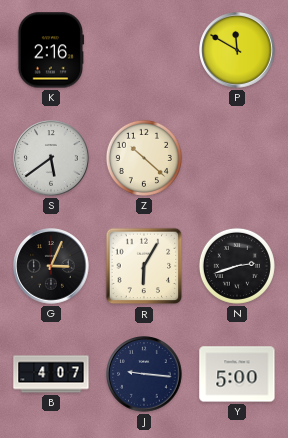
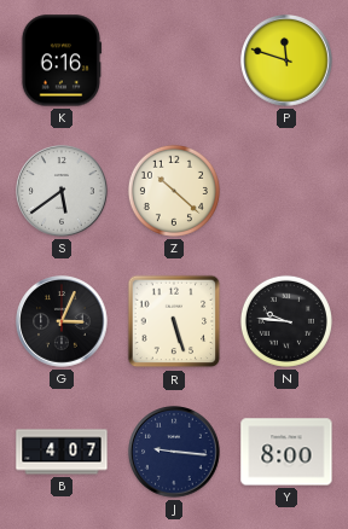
K: 2:16 -> 6:16 (62, 60)
P: 11:50 -> 11:48 (286, 60)
R: 6:05 -> 5:27 (174, 321)
N: 2:42 -> 9:46 (286, 321)
Y: 5:00 -> 8:00 (286, 452)
